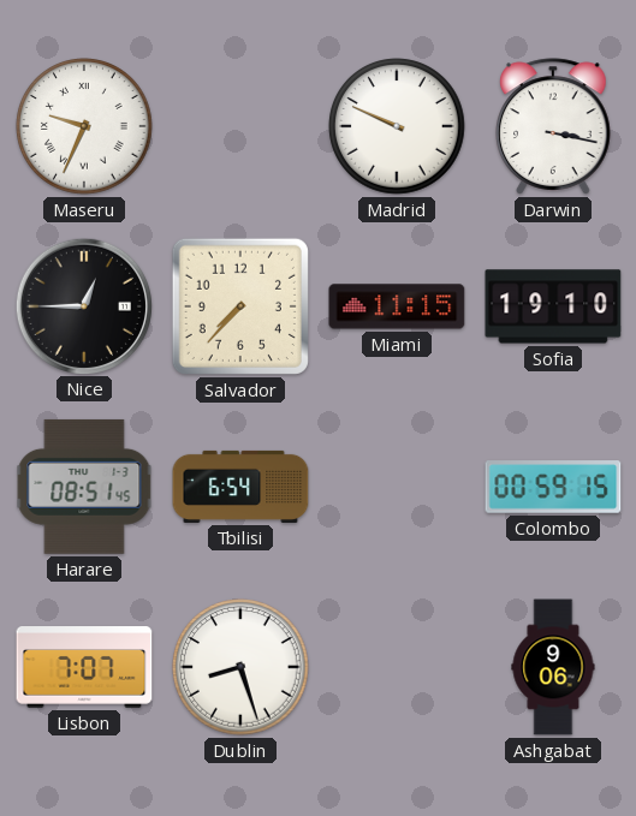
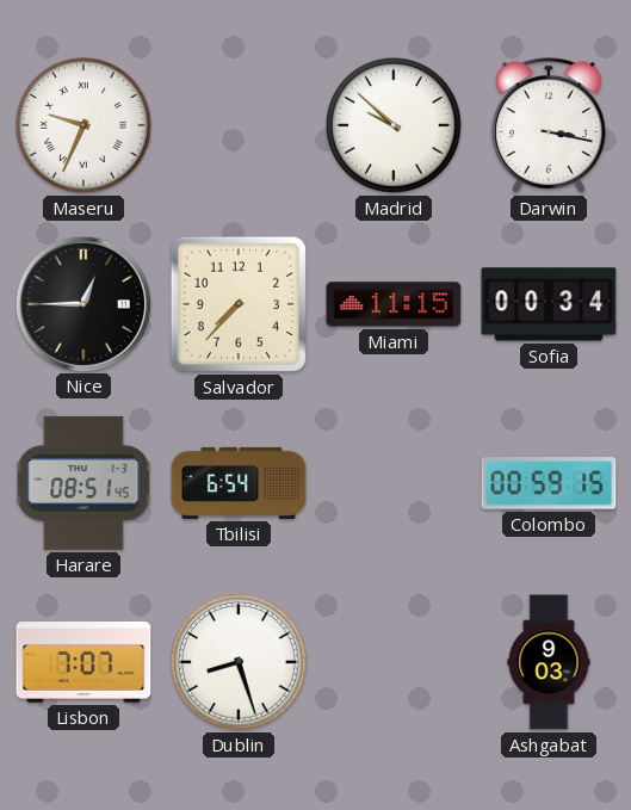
Madrid: 9:49 -> 9:52 (394, 125)
Sofia: 19:10 -> 00:34 (549, 304)
Ashgabat: 9:06 -> 9:03 (549, 662)
